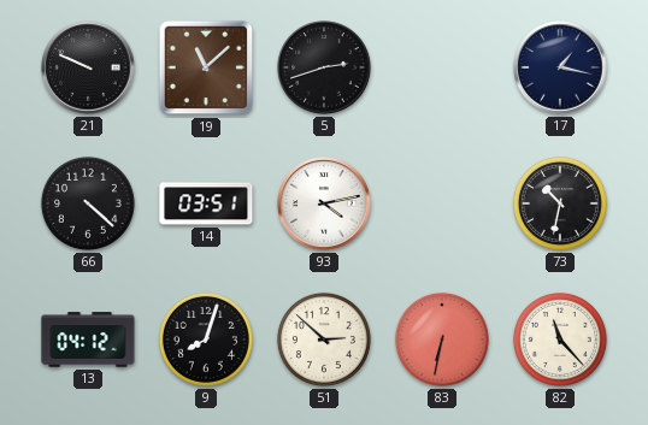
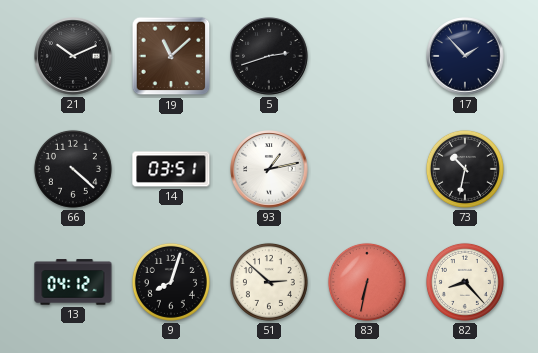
21: 9:49 -> 10:11 (73, 56)
17: 1:17 -> 1:53 (465, 56)
93: 4:13 -> 1:13 (269, 169)
82: 11:23 -> 8:23 (465, 282)
